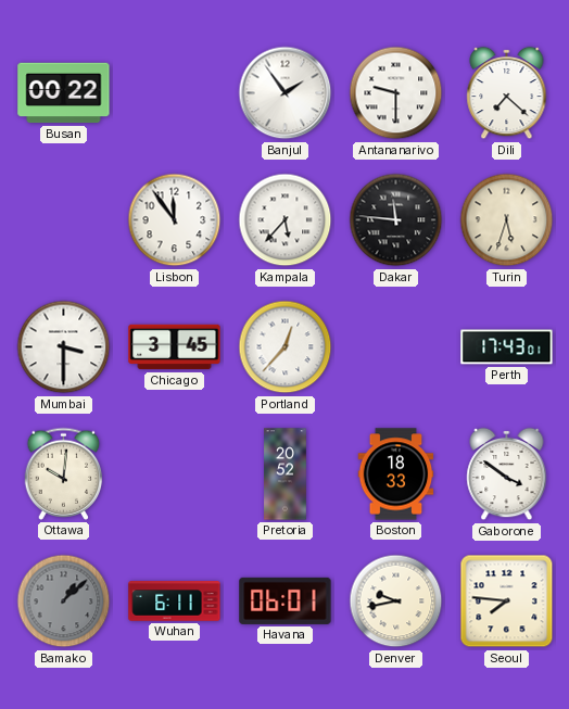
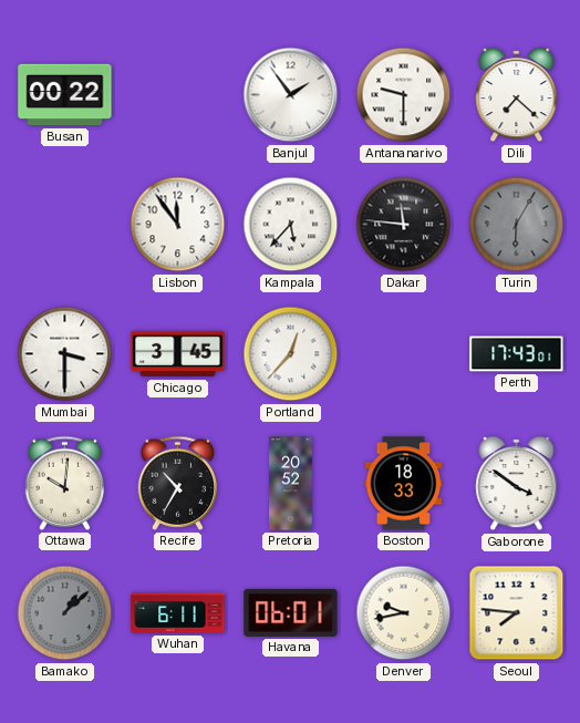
Turin: 5:33 -> 6:05 (517, 225)
Turin dial: cream -> grey (517, 225)
Recife: none -> 10:35 (178, 483)
